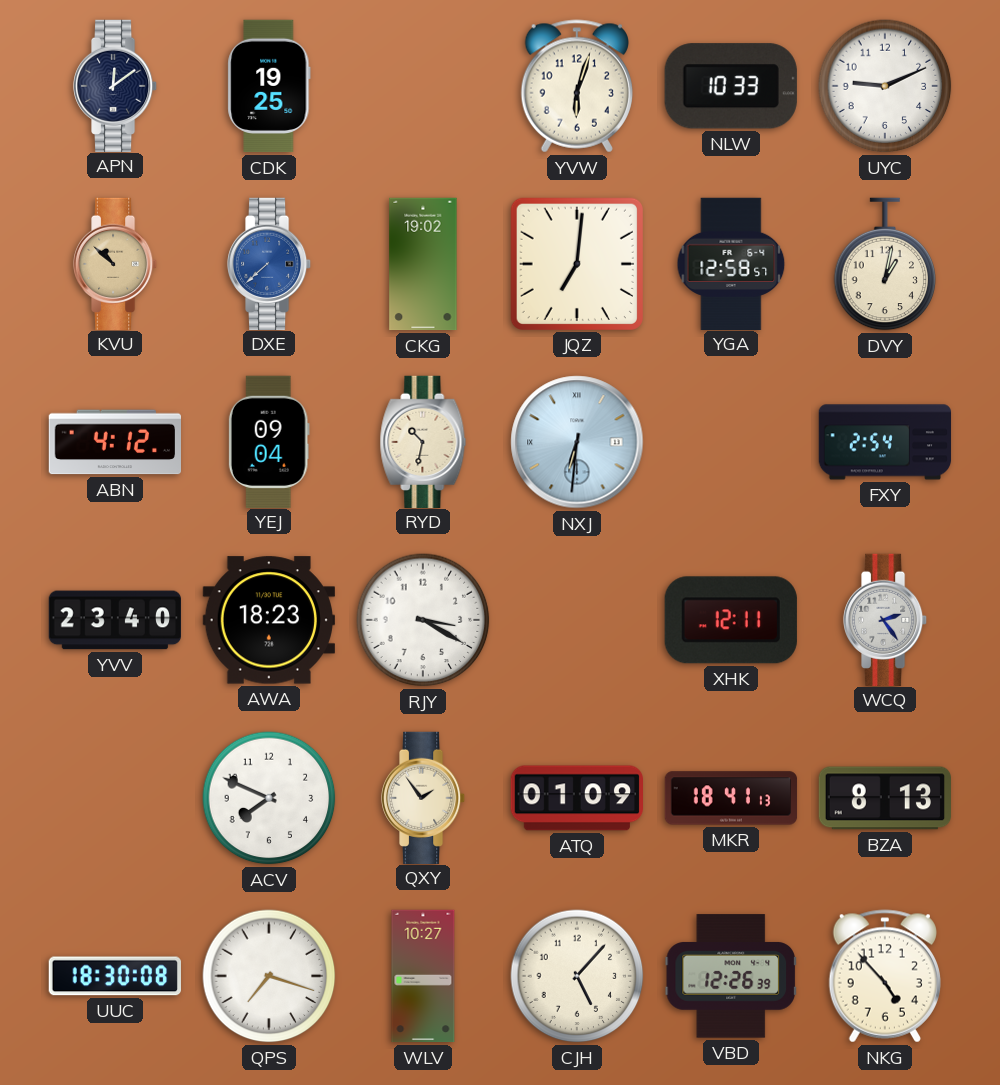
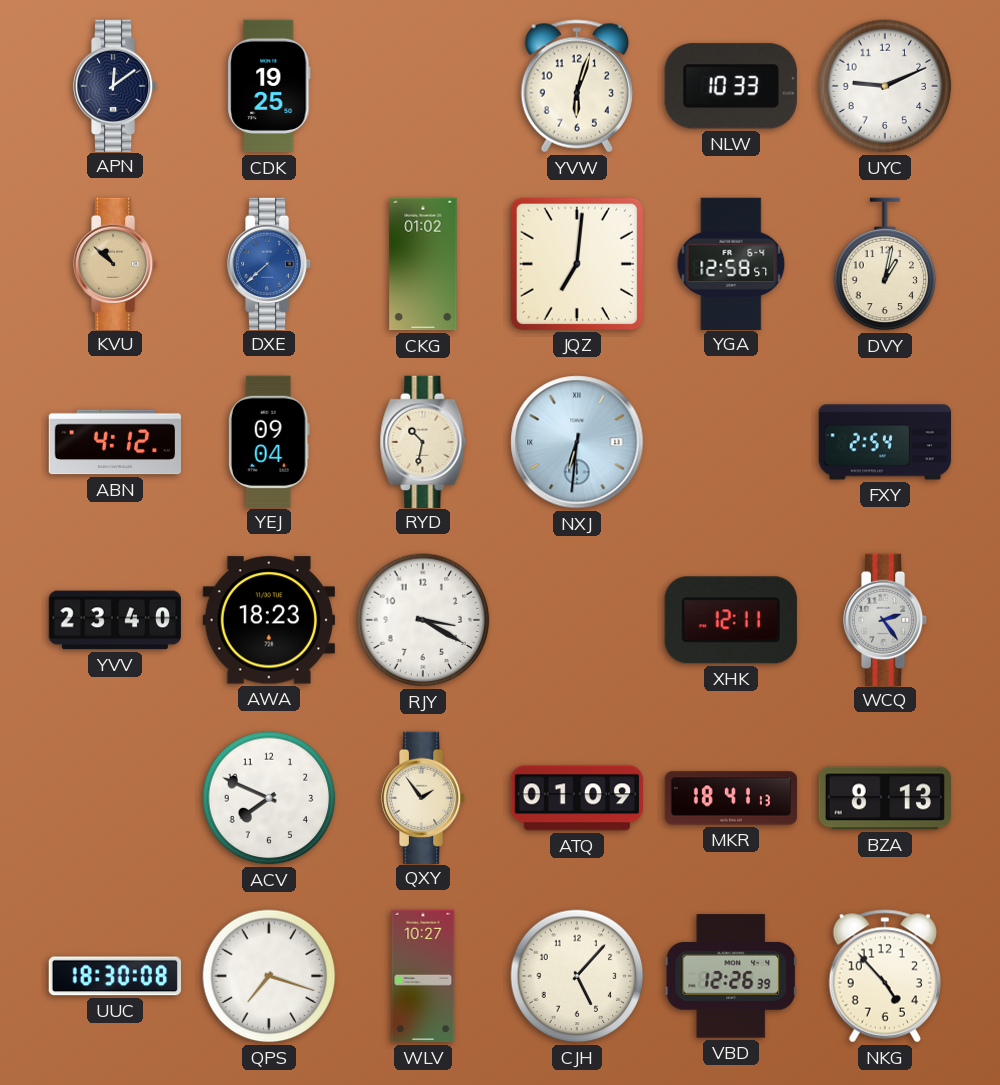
CKG: 19:02 -> 01:02 (423, 264)
